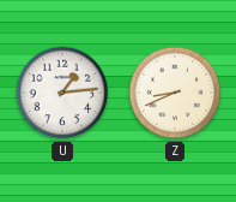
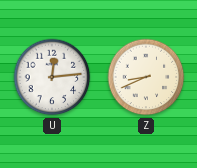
U: 1:14 -> 12:14 (52, 77)
